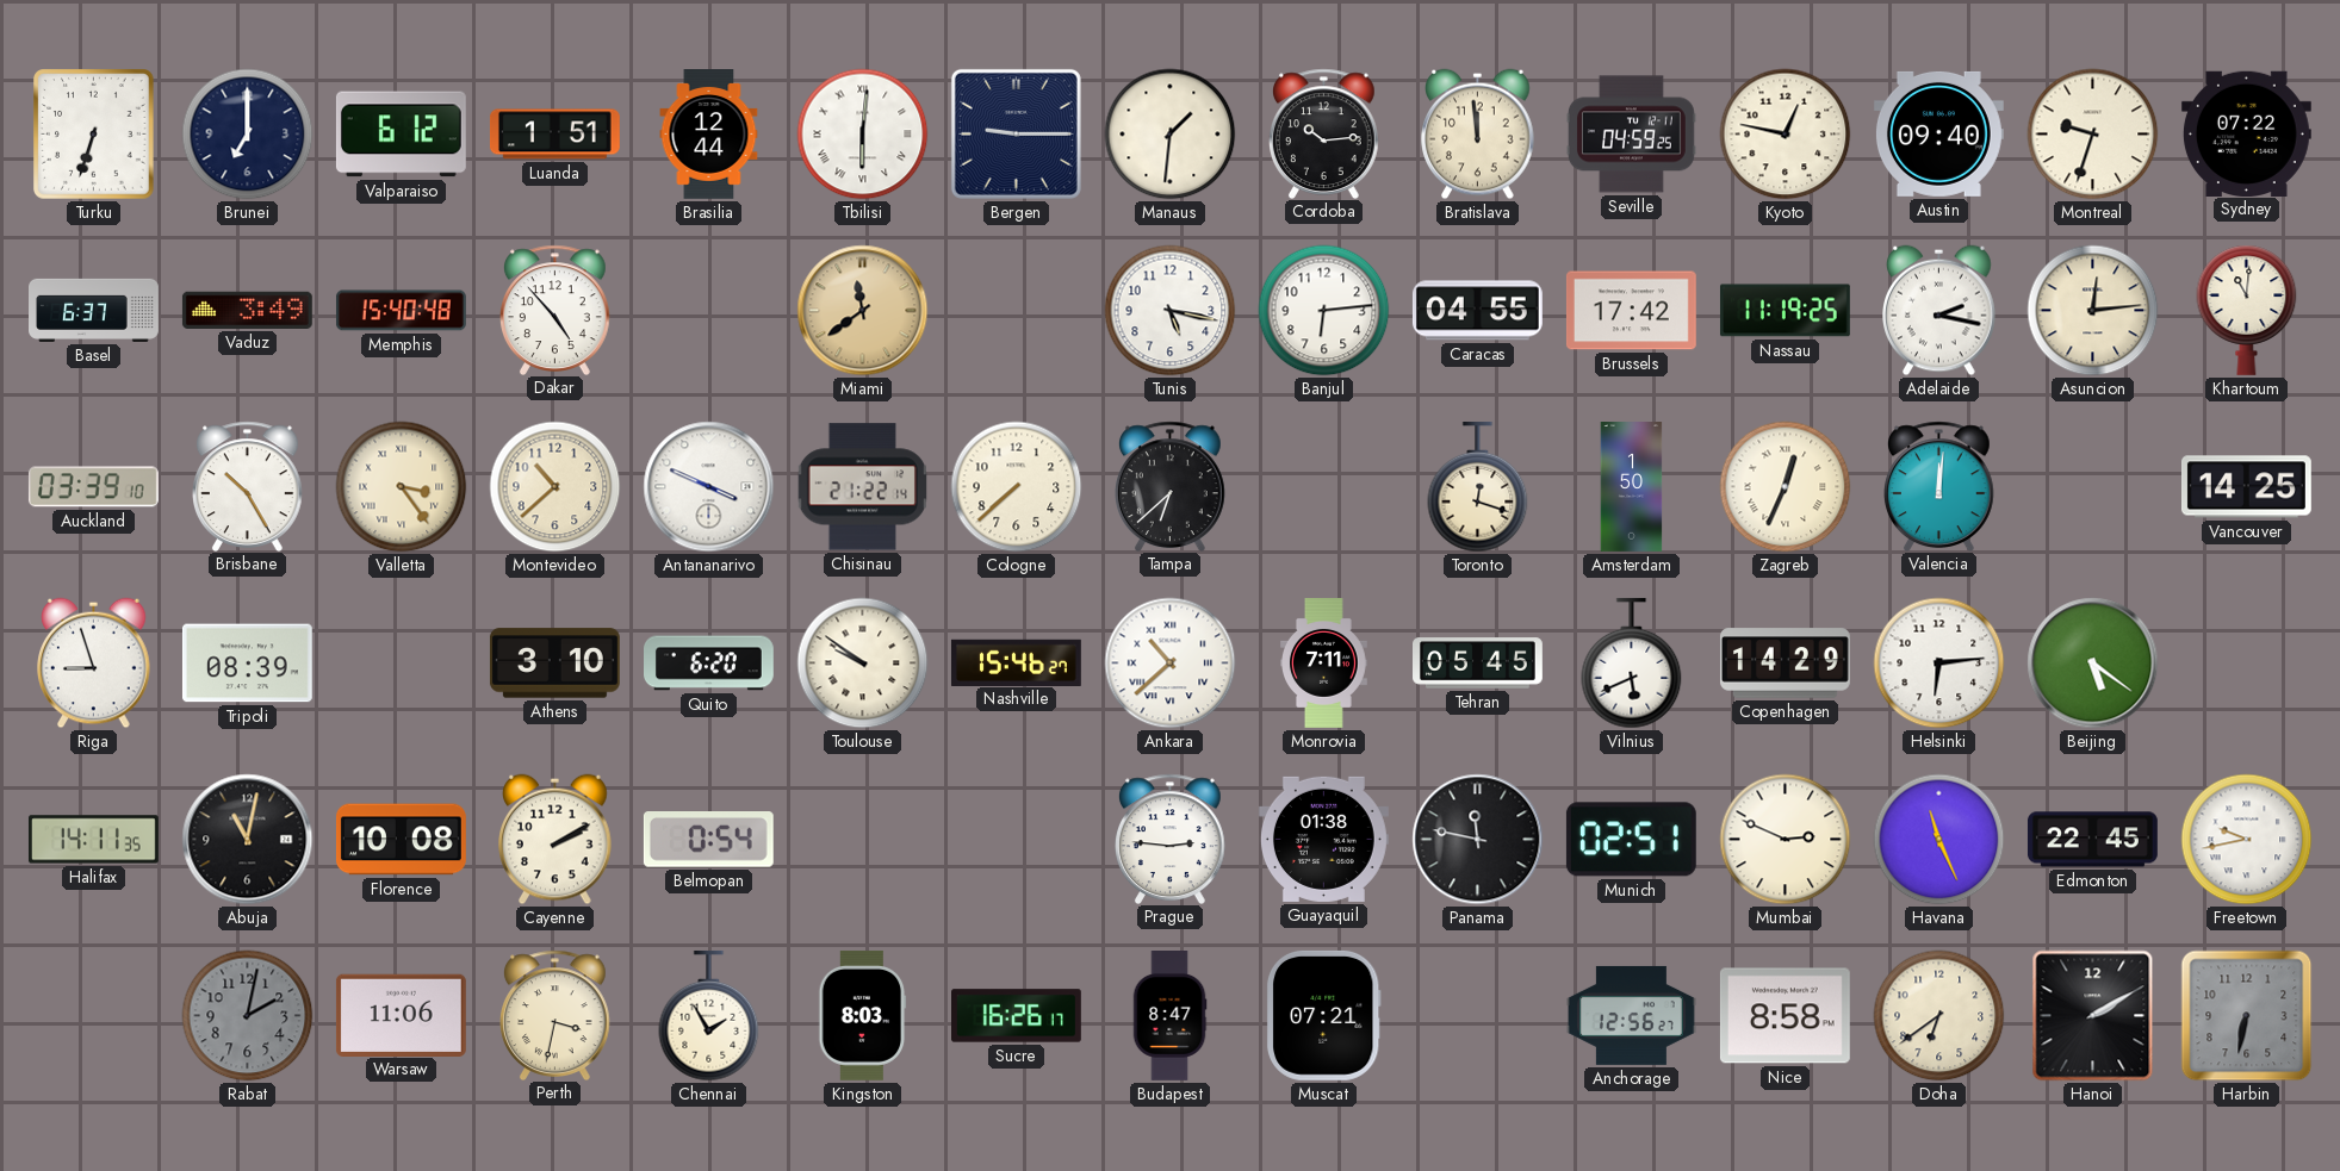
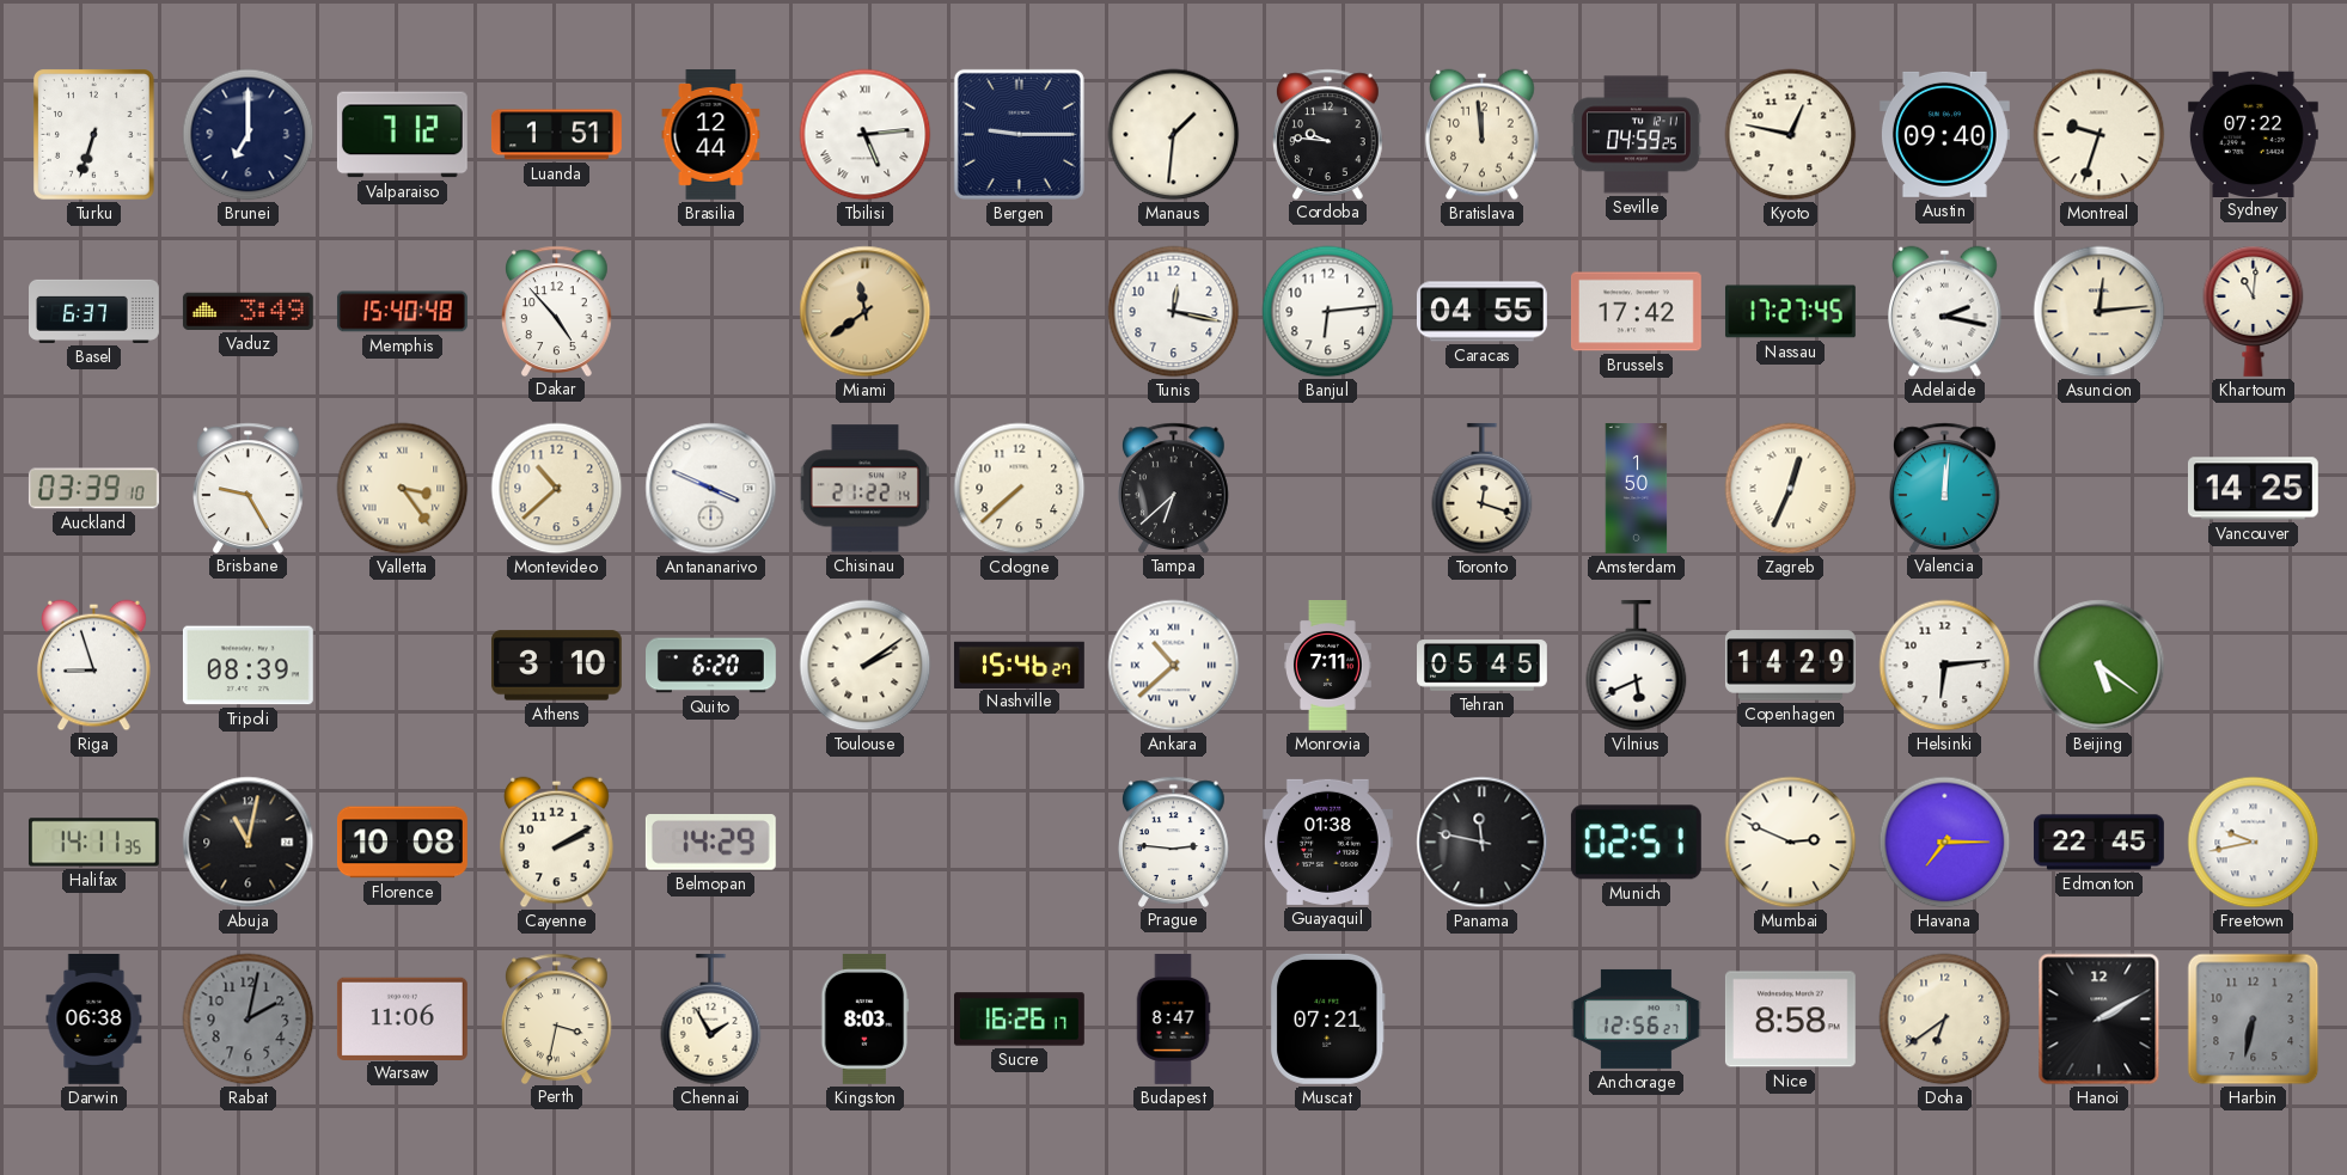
Valparaiso: 6:12 -> 7:12 (402, 135)
Tbilisi: 6:01 -> 5:14 (866, 135)
Cordoba: 10:14 -> 9:46 (1328, 134)
Tunis: 5:17 -> 12:17 (1174, 312)
Nassau: 11:19 -> 17:27 (1790, 312)
Brisbane: 10:25 -> 9:25 (249, 488)
Toulouse: 9:51 -> 2:09 (866, 666)
Belmopan: 0:54 -> 14:29 (710, 843)
Havana: 11:26 -> 7:15 (1945, 843)
Darwin: none -> 06:38 (94, 1020)
